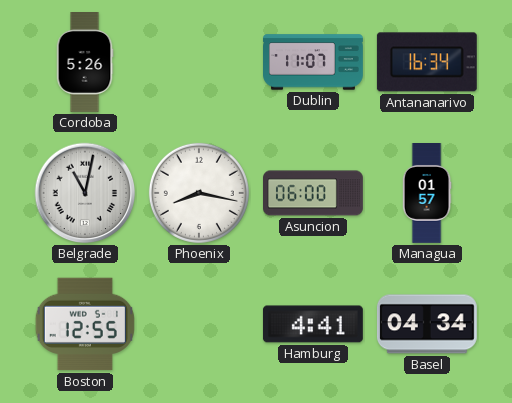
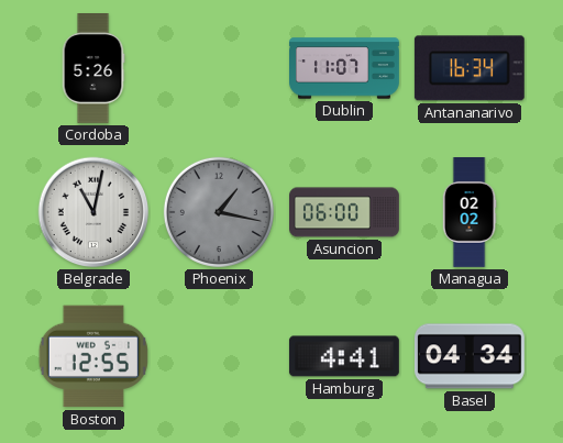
Phoenix: 8:17 -> 1:17 (219, 212)
Phoenix dial: white -> grey (219, 212)
Managua: 01:57 -> 02:02 (470, 213)
